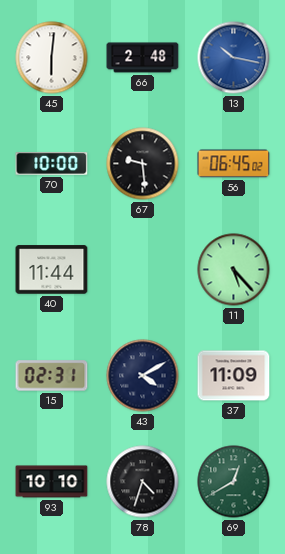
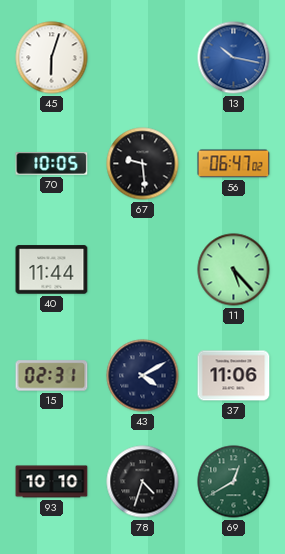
45: 6:01 -> 6:03 (52, 58)
66: 2:48 -> none (143, 58)
70: 10:00 -> 10:05 (52, 164)
56: 06:45 -> 06:47 (234, 164)
37: 11:09 -> 11:06 (234, 376)
